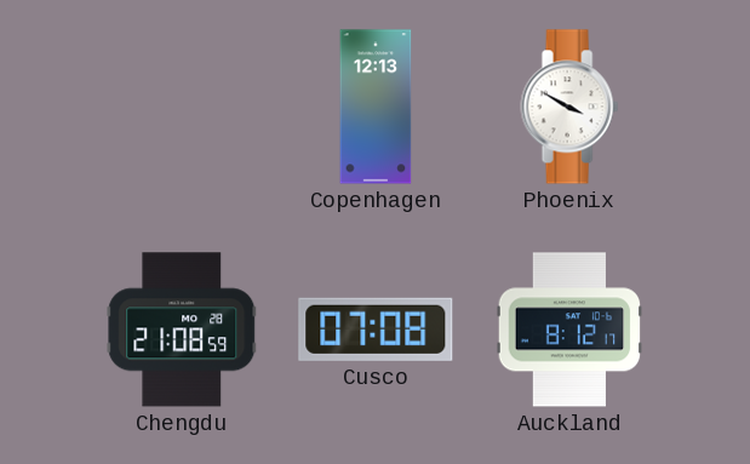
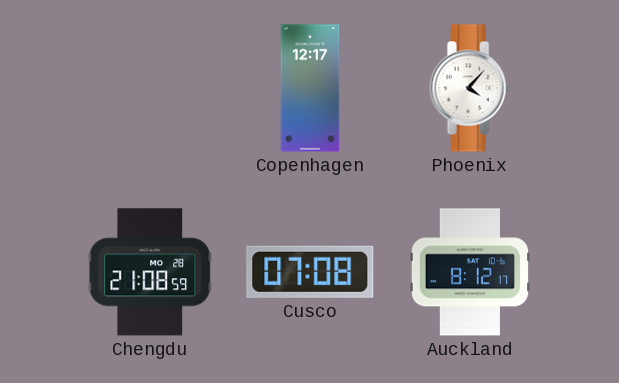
Copenhagen: 12:13 -> 12:17 (310, 88)
Phoenix: 3:50 -> 4:07 (470, 88)
